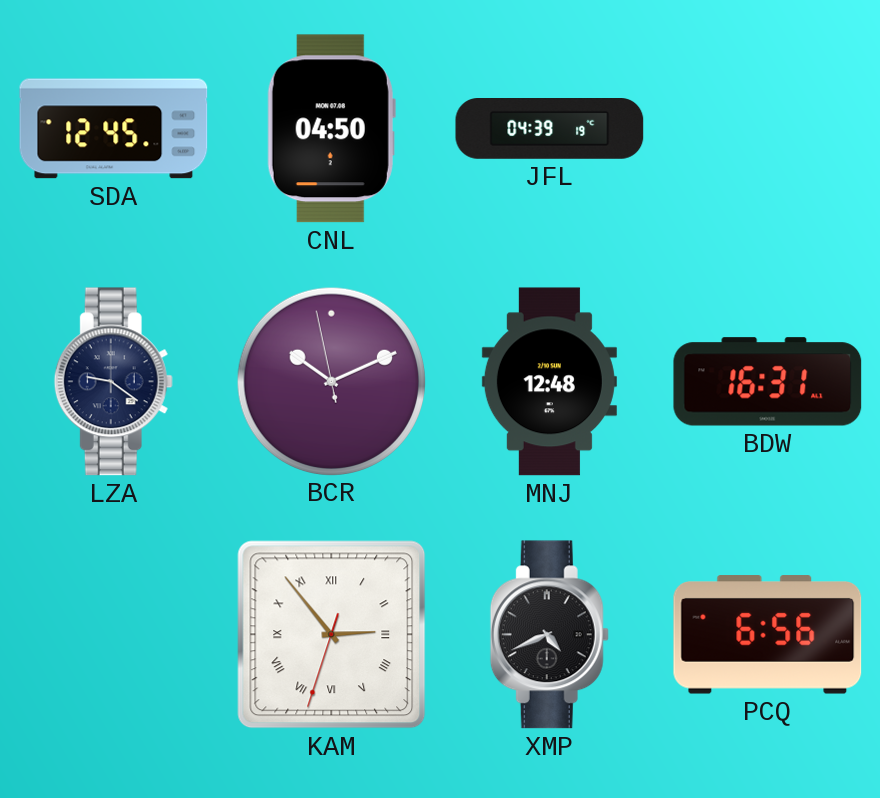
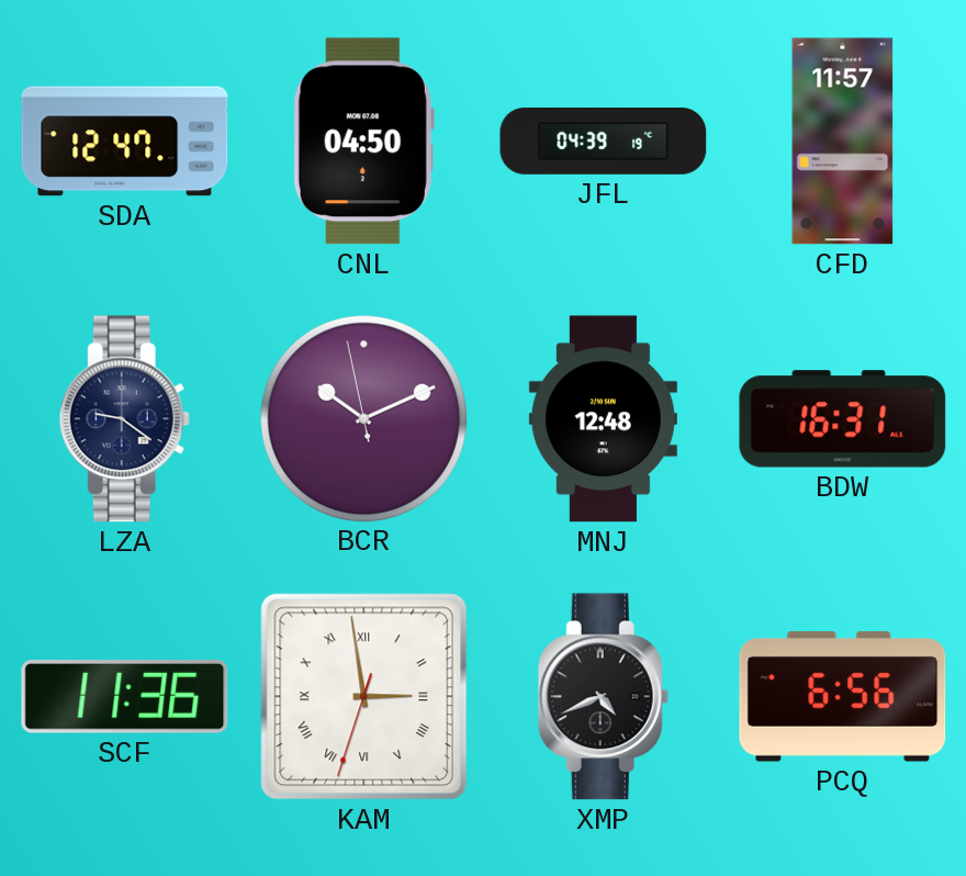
SDA: 12:45 -> 12:47 (125, 142)
CFD: none -> 11:57 (843, 142)
SCF: none -> 11:36 (125, 697)
KAM: 2:53 -> 2:58 (364, 697)
